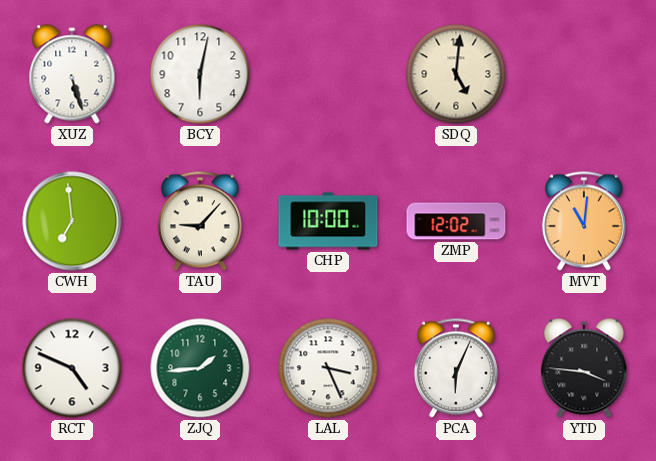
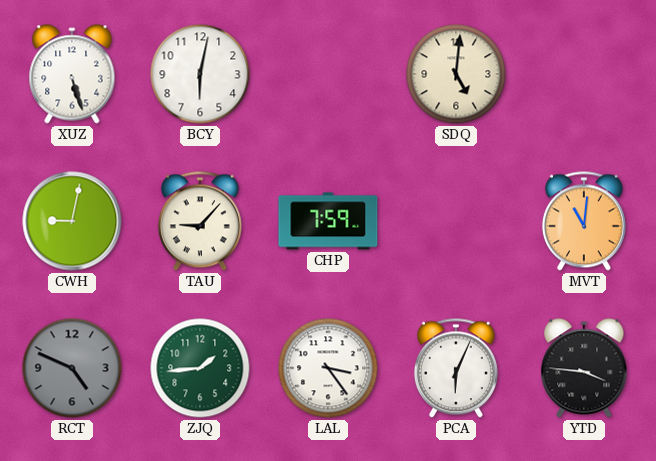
CWH: 6:59 -> 9:02 (72, 221)
CHP: 10:00 -> 7:59 (328, 221)
ZMP: 12:02 -> none (456, 221)
RCT dial: white -> grey (72, 368)
LAL: 3:26 -> 3:24 (328, 368)
